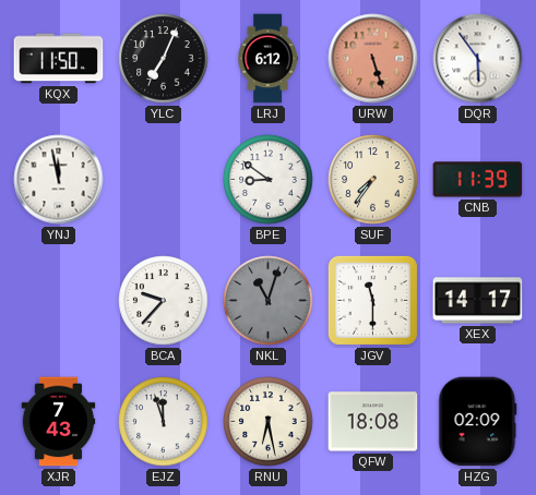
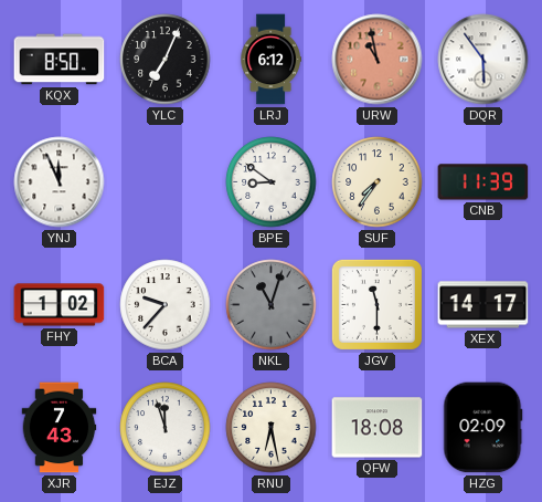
KQX: 11:50 -> 8:50 (60, 60)
URW: 5:27 -> 10:58 (378, 60)
YNJ: 11:58 -> 11:56 (60, 182)
FHY: none -> 1:02 (60, 305)
